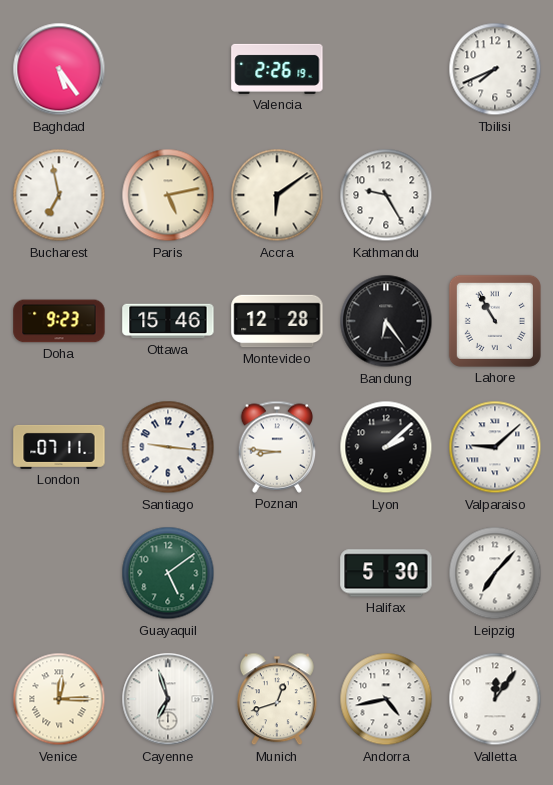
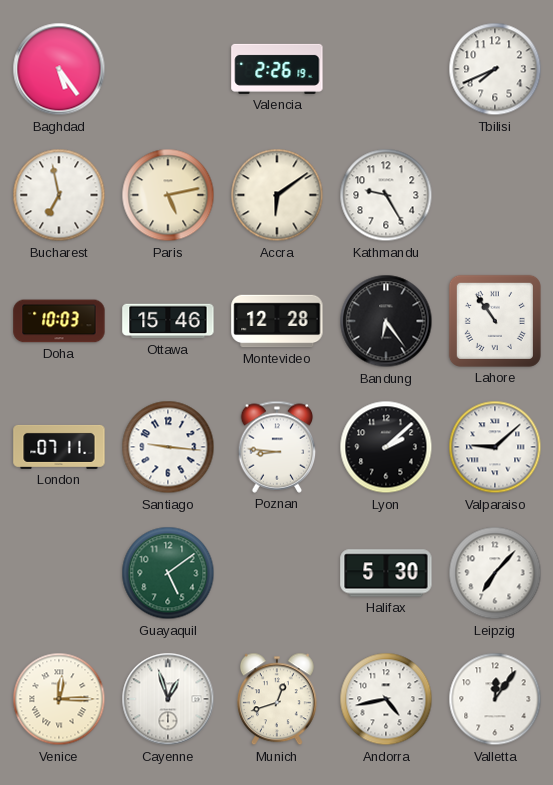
Doha: 9:23 -> 10:03 (59, 321)
Lahore: 10:55 -> 10:54 (495, 321)
Cayenne: 6:57 -> 12:57 (168, 699)
